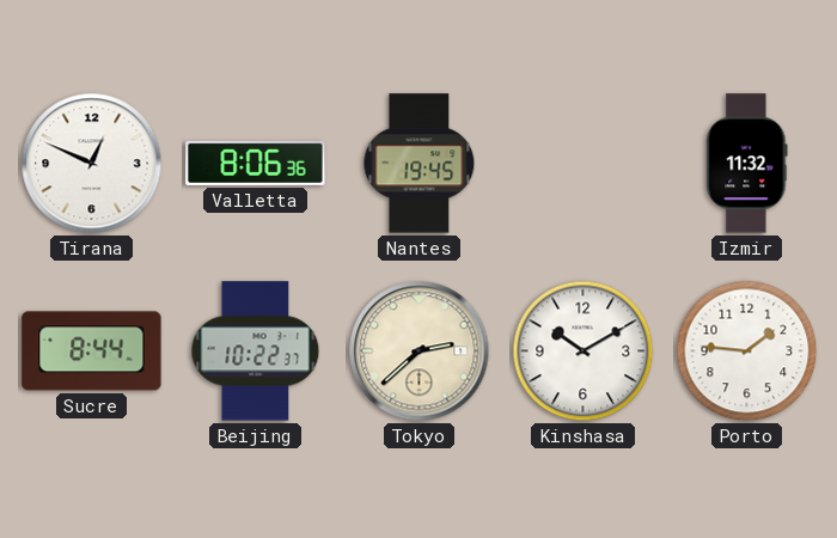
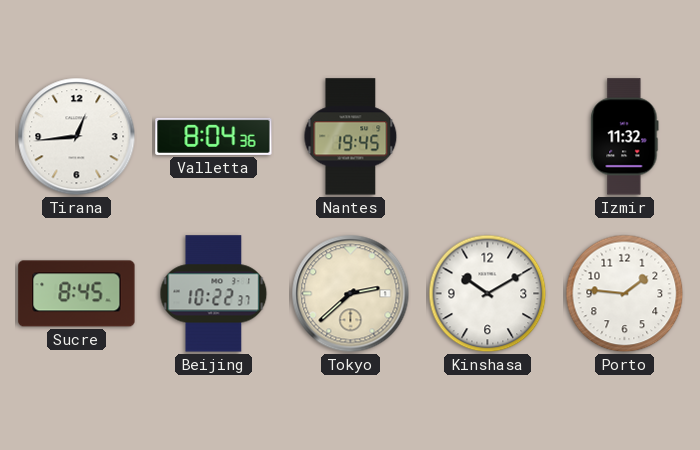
Tirana: 12:49 -> 12:44 (77, 137)
Valletta: 8:06 -> 8:04 (214, 136)
Sucre: 8:44 -> 8:45 (77, 294)
